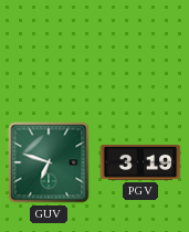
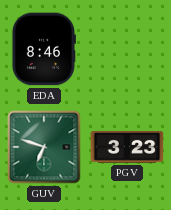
EDA: none -> 8:46 (43, 49)
PGV: 3:19 -> 3:23 (127, 147)
